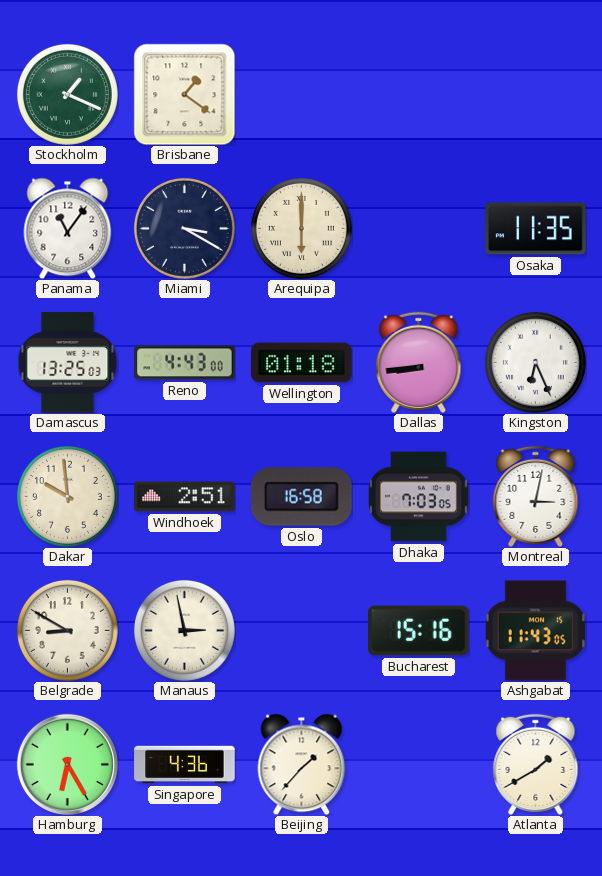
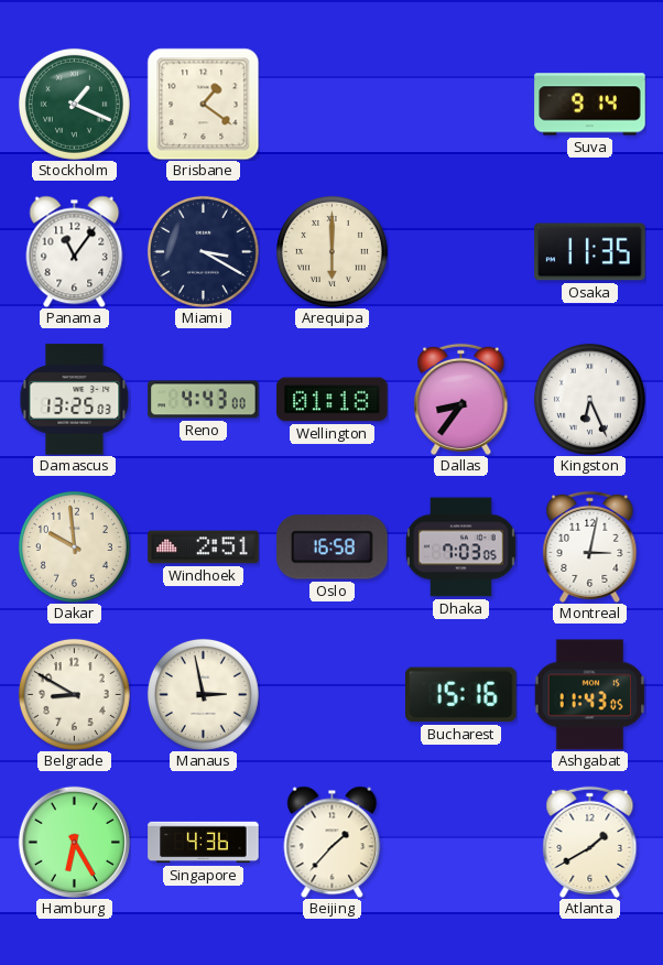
Suva: none -> 9:14 (590, 105)
Dallas: 8:44 -> 8:36 (461, 399)
